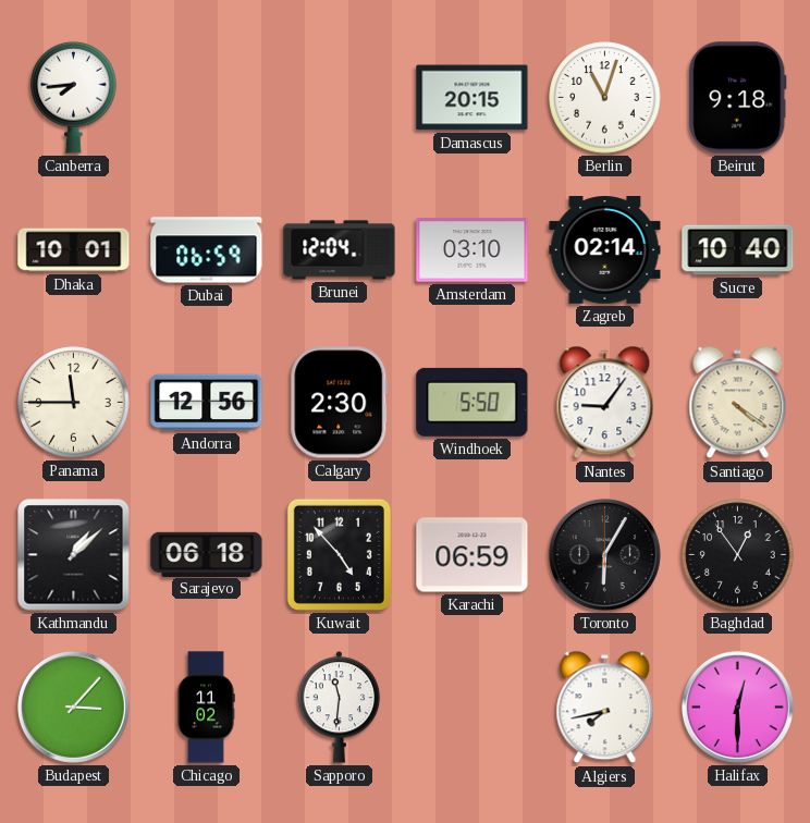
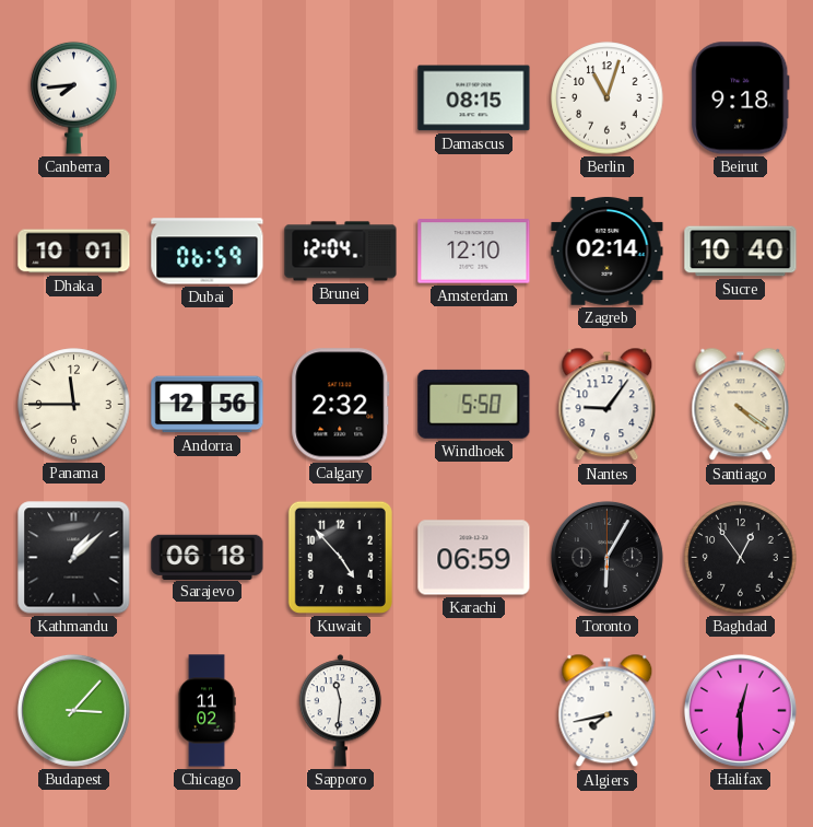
Damascus: 20:15 -> 08:15 (474, 98)
Amsterdam: 03:10 -> 12:10 (474, 252)
Calgary: 2:30 -> 2:32 (341, 405)
